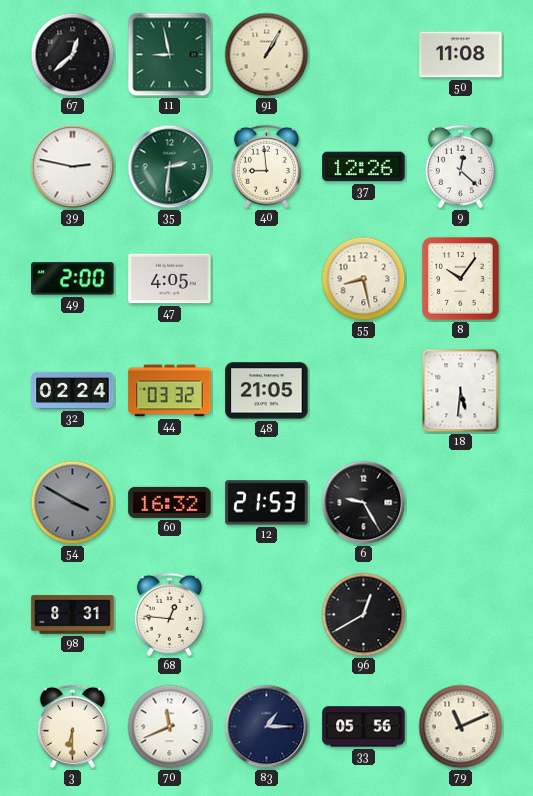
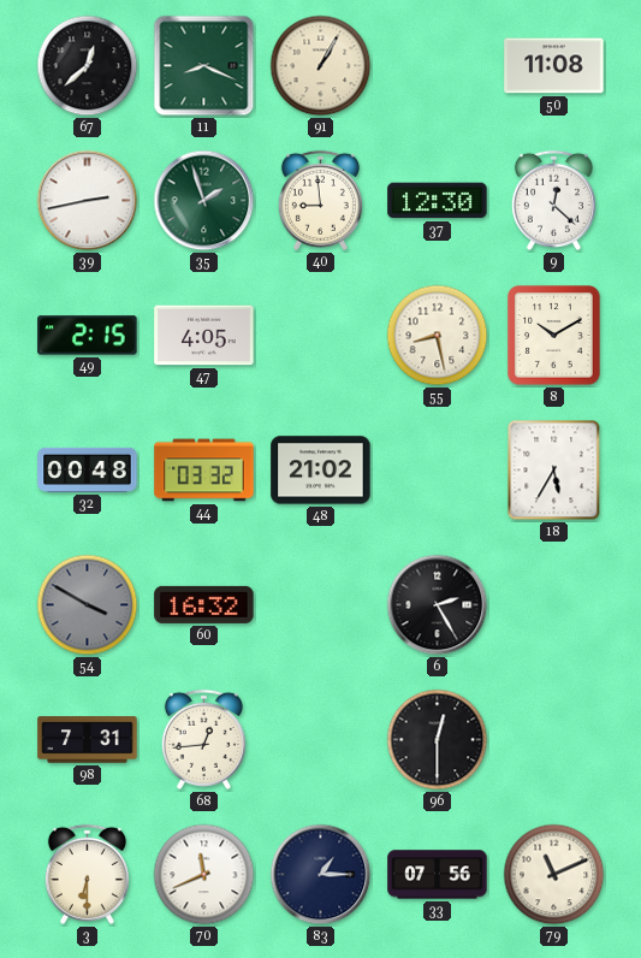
11: 8:58 -> 8:19 (204, 66)
39: 2:47 -> 2:43 (88, 201)
35: 2:31 -> 1:57 (204, 201)
37: 12:26 -> 12:30 (438, 201)
49: 2:00 -> 2:15 (88, 336)
8: 10:06 -> 10:10 (554, 336)
32: 02:24 -> 00:48 (88, 469)
48: 21:05 -> 21:02 (321, 471)
18: 5:31 -> 5:35 (554, 471)
12: 21:53 -> none (267, 503)
6: 9:25 -> 2:25 (438, 605)
98: 8:31 -> 7:31 (88, 740)
68: 12:46 -> 12:44 (203, 739)
96: 12:40 -> 12:30 (438, 740)
33: 05:56 -> 07:56 (438, 875)
